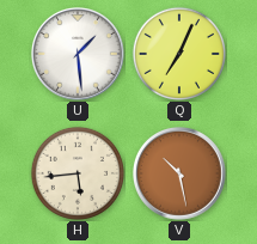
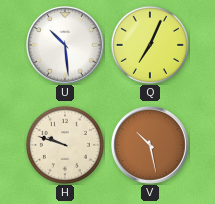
U: 1:29 -> 10:29 (66, 46)
H: 5:44 -> 9:48 (65, 145)
